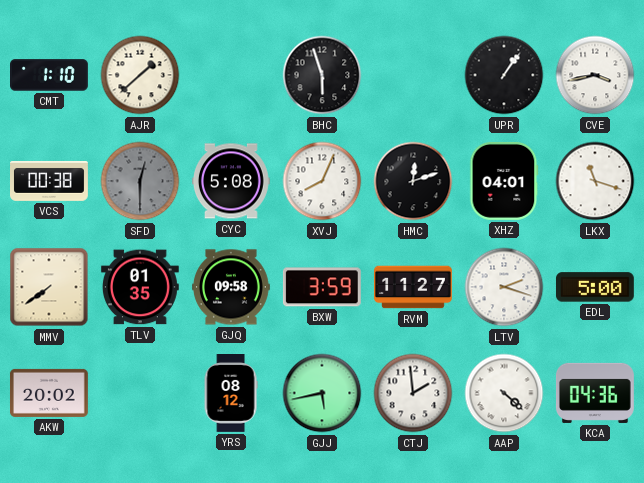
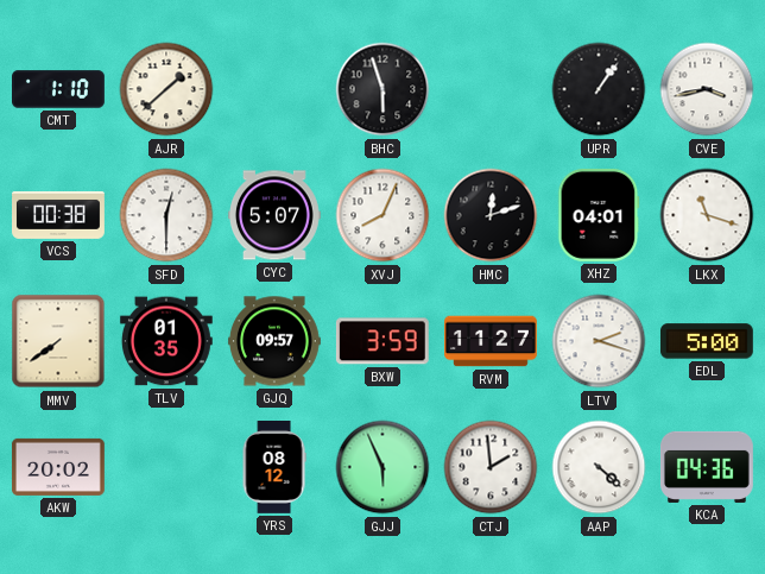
SFD dial: grey -> white (166, 215)
CYC: 5:08 -> 5:07 (274, 215)
GJQ: 09:58 -> 09:57 (276, 341)
GJJ: 5:43 -> 5:56 (383, 467)
